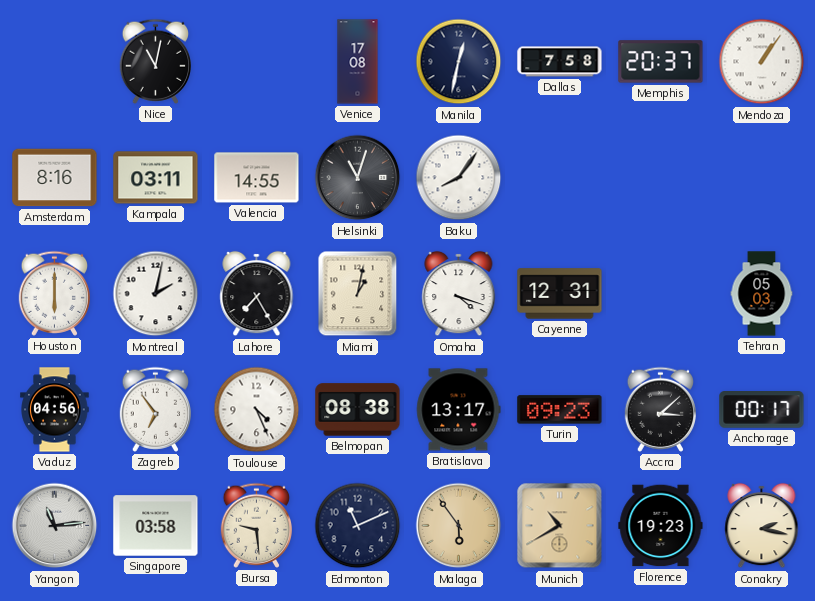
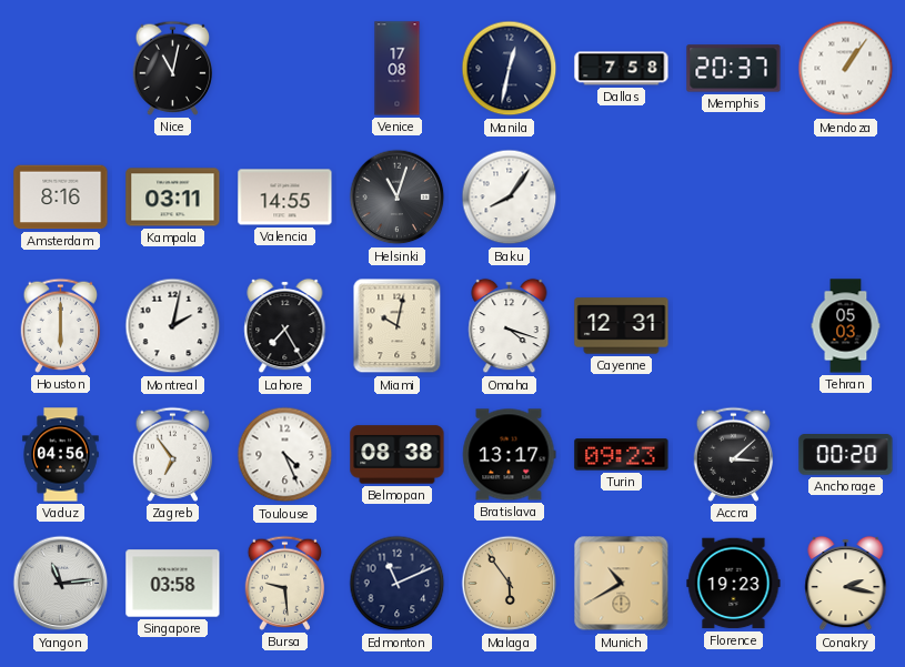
Miami: 1:02 -> 10:02 (398, 326)
Anchorage: 00:17 -> 00:20 (846, 455)
